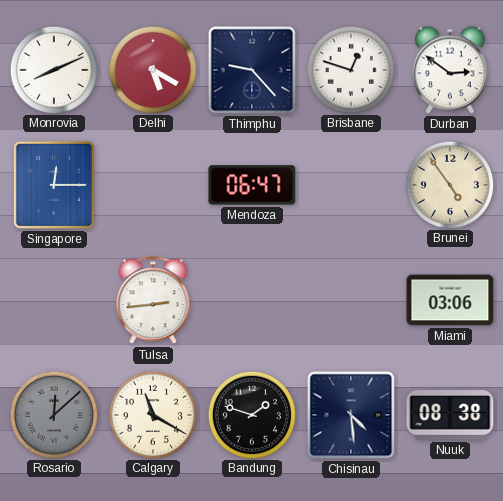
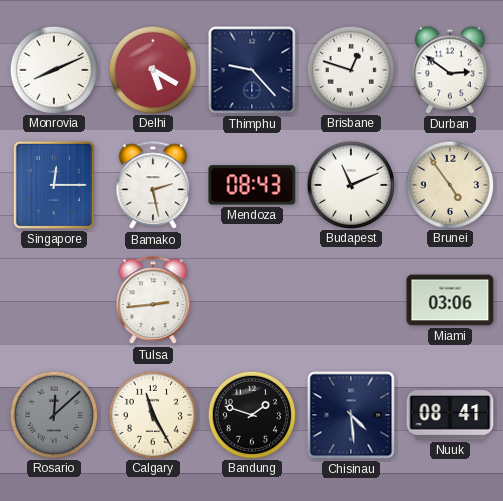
Bamako: none -> 2:28 (153, 186)
Mendoza: 06:47 -> 08:43 (252, 185)
Budapest: none -> 11:11 (350, 184)
Calgary: 11:20 -> 11:25 (152, 414)
Nuuk: 08:38 -> 08:41 (450, 415)
